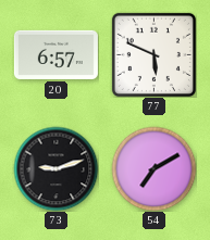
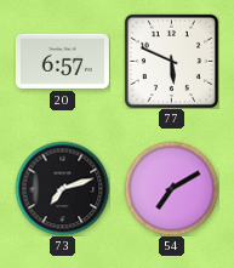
73: 9:12 -> 7:12 (62, 188)
